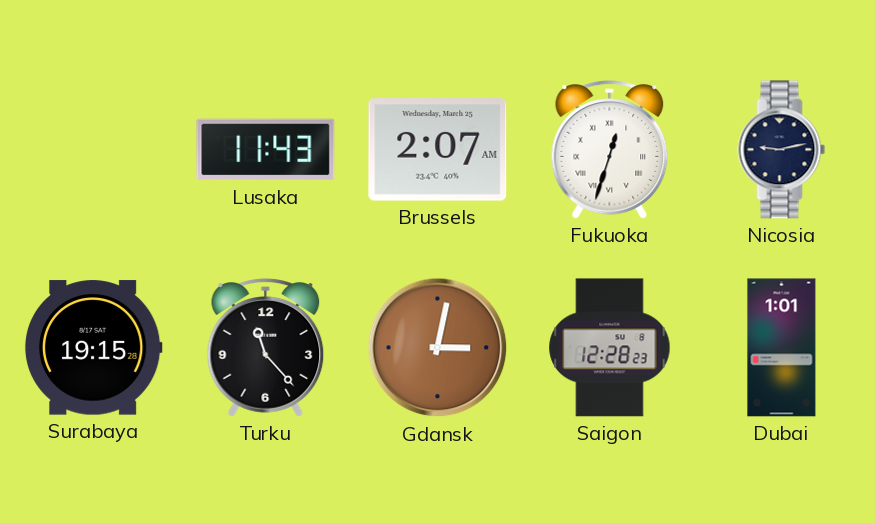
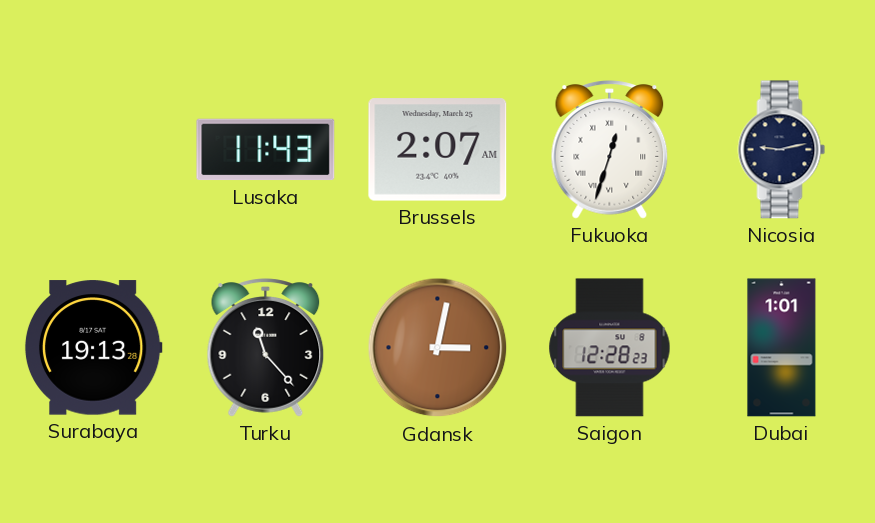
Surabaya: 19:15 -> 19:13 (93, 348)
